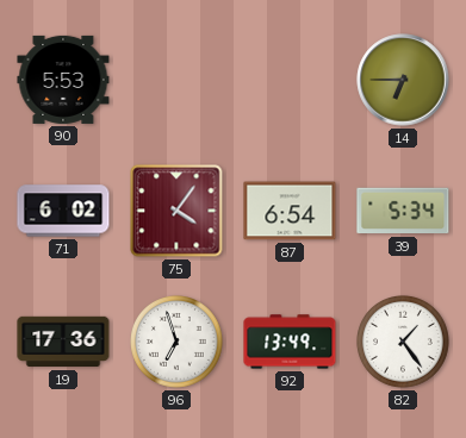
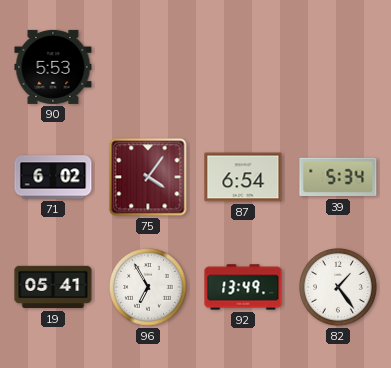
14: 6:45 -> none (403, 80)
19: 17:36 -> 05:41 (53, 287)
96: 6:57 -> 6:55 (149, 288)
